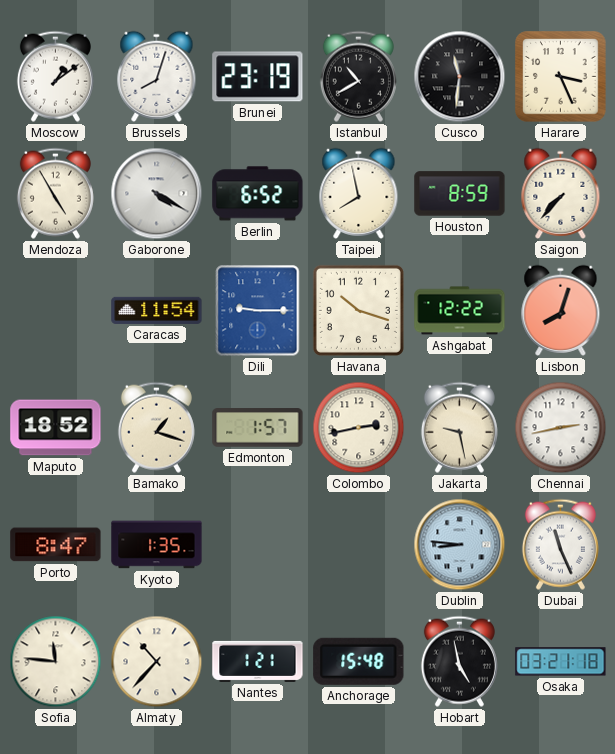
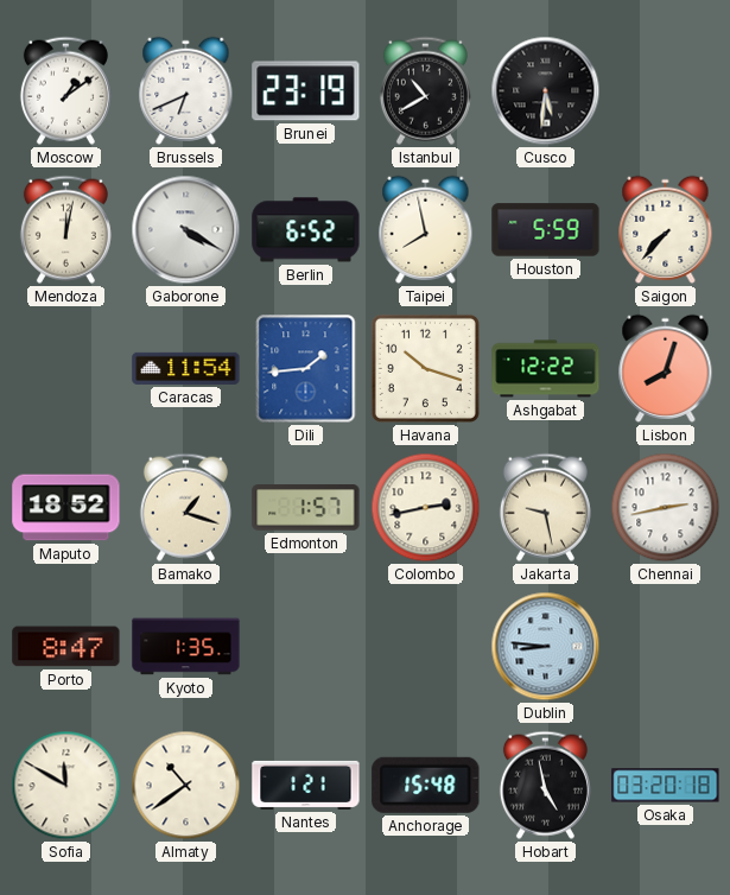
Brussels: 8:03 -> 6:41 (186, 90)
Cusco: 11:31 -> 5:31 (546, 91)
Harare: 3:26 -> none (561, 77)
Mendoza: 4:55 -> 12:02 (65, 229)
Houston: 8:59 -> 5:59 (546, 230)
Dili: 9:15 -> 1:44 (306, 369)
Dubai: 11:26 -> none (560, 544)
Sofia: 11:46 -> 11:50 (66, 786)
Almaty: 10:37 -> 10:39 (186, 786)
Osaka: 03:21 -> 03:20 (666, 786)
